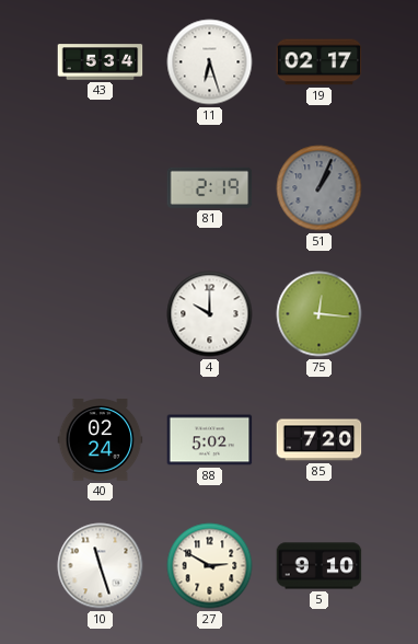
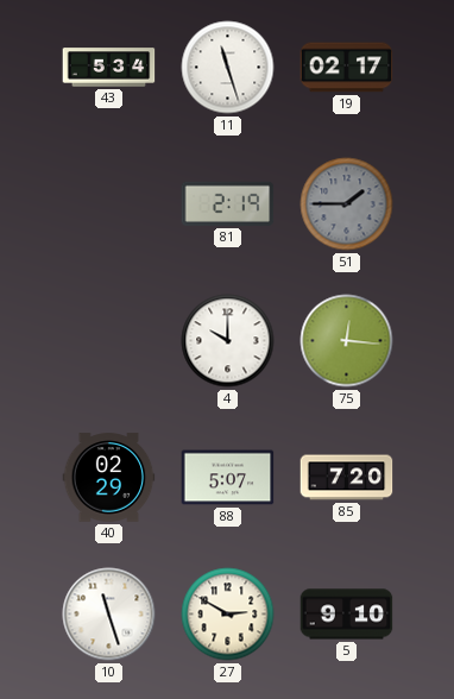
11: 6:27 -> 11:27 (228, 68)
51: 1:04 -> 1:45 (347, 204)
40: 02:24 -> 02:29 (109, 478)
88: 5:02 -> 5:07 (228, 478)
